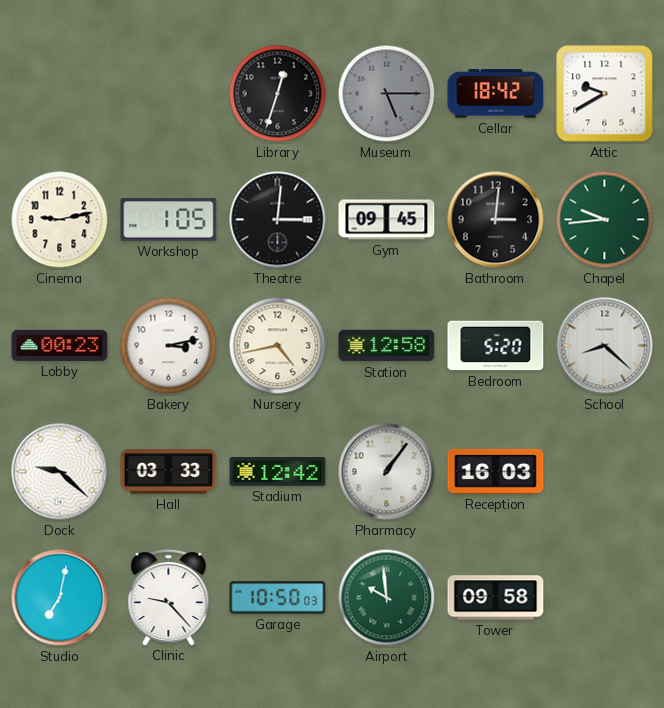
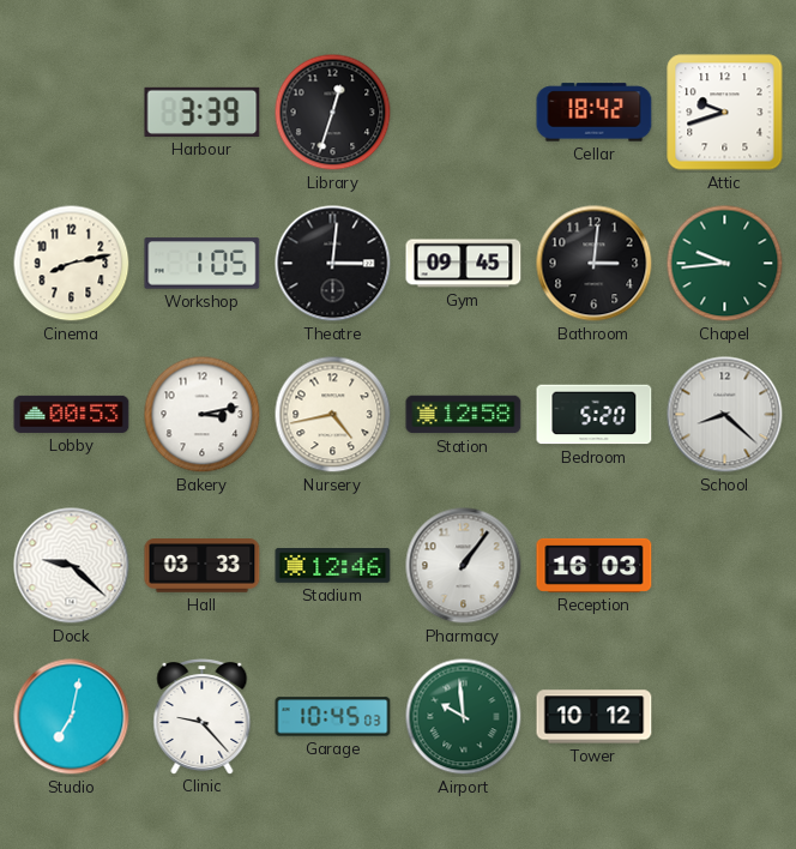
Harbour: none -> 3:39 (203, 112)
Museum: 5:15 -> none (387, 94)
Attic: 9:40 -> 9:42 (725, 113)
Cinema: 9:13 -> 8:13 (72, 264)
Lobby: 00:23 -> 00:53 (72, 414)
Stadium: 12:42 -> 12:46 (333, 566)
Garage: 10:50 -> 10:45 (333, 717)
Tower: 09:58 -> 10:12 (595, 717)
